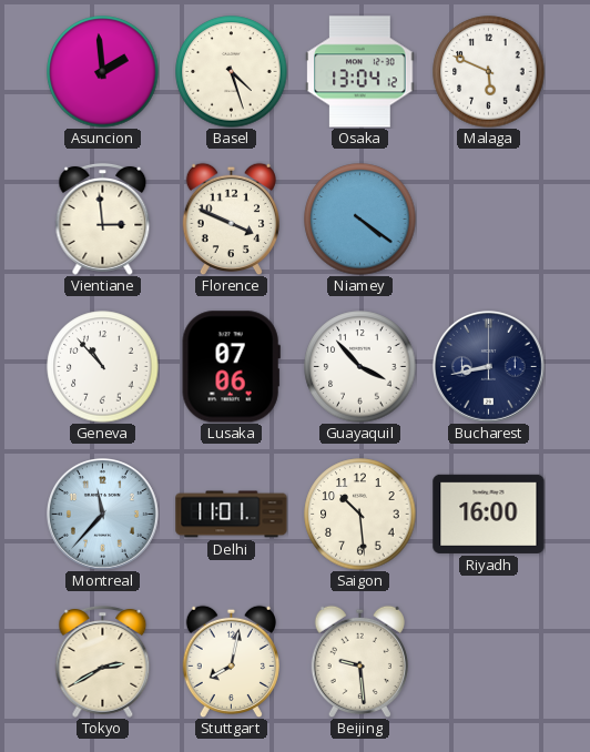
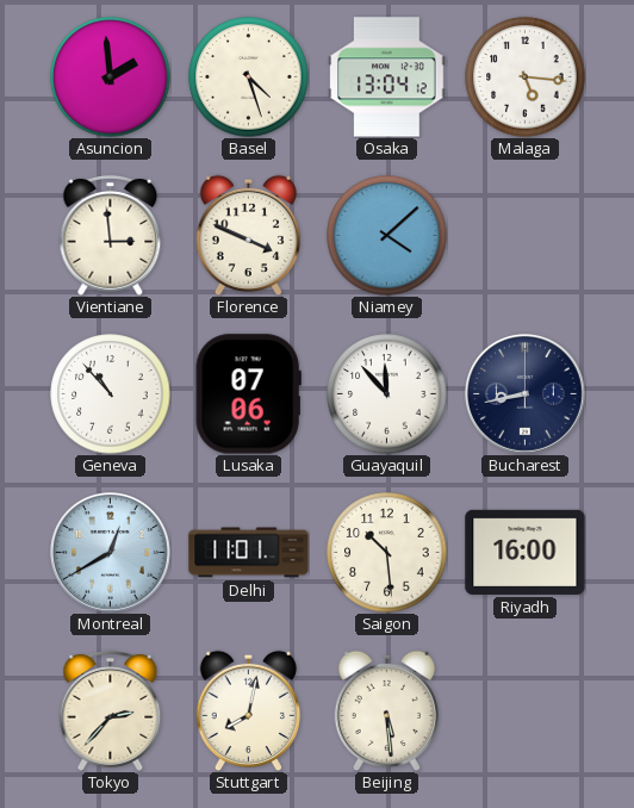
Malaga: 5:49 -> 5:16 (526, 77)
Niamey: 4:21 -> 4:08 (387, 236)
Guayaquil: 3:53 -> 11:53 (387, 394)
Montreal: 11:37 -> 12:40 (111, 553)
Tokyo: 2:40 -> 2:37 (111, 711)
Beijing: 9:29 -> 5:29 (386, 710)
